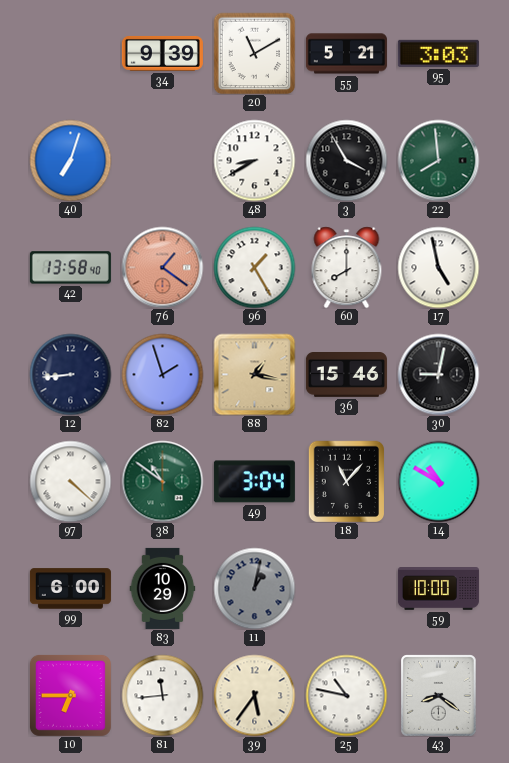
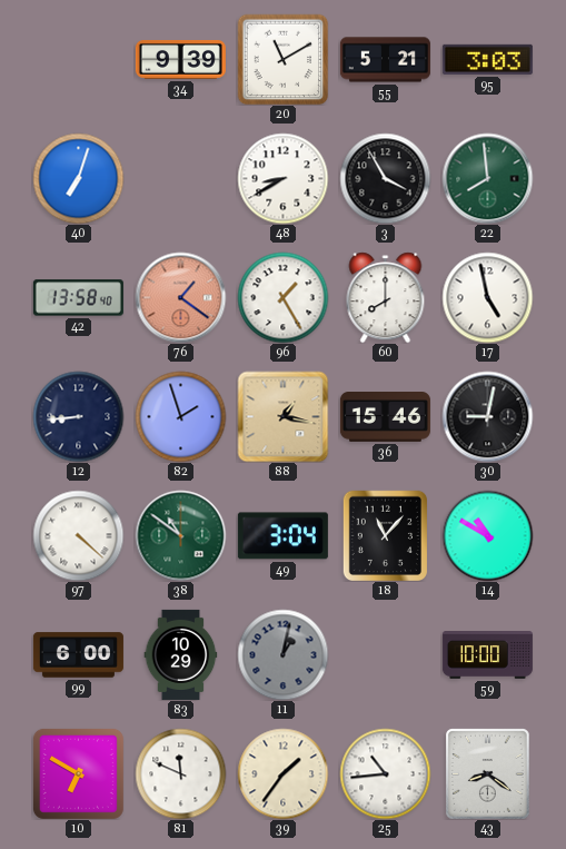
10: 6:45 -> 6:50 (78, 773)
81: 11:44 -> 11:49 (180, 773)
39: 5:36 -> 1:36 (282, 773)
25: 10:47 -> 10:44 (385, 773)
